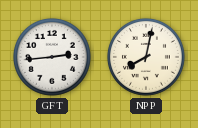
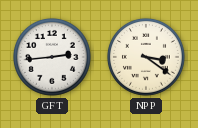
NPP: 8:02 -> 3:21 (146, 57)
